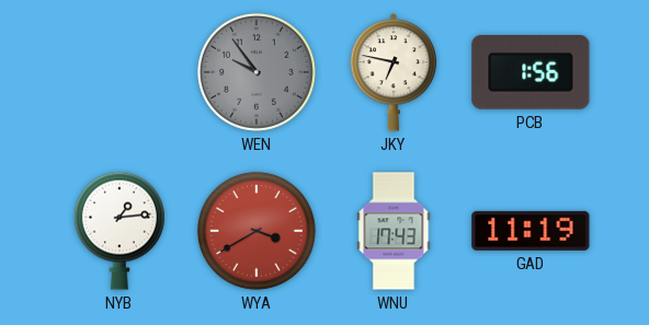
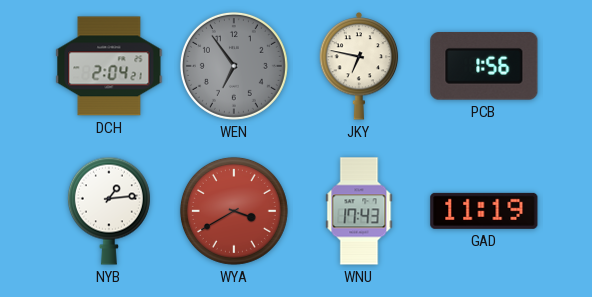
DCH: none -> 2:04 (109, 66)
WEN: 9:54 -> 6:54 (234, 66)
